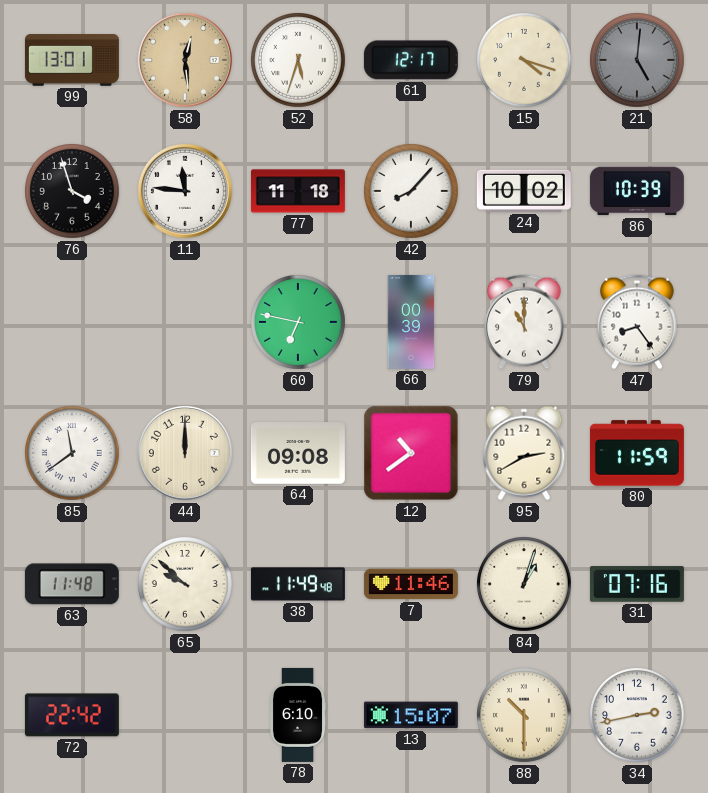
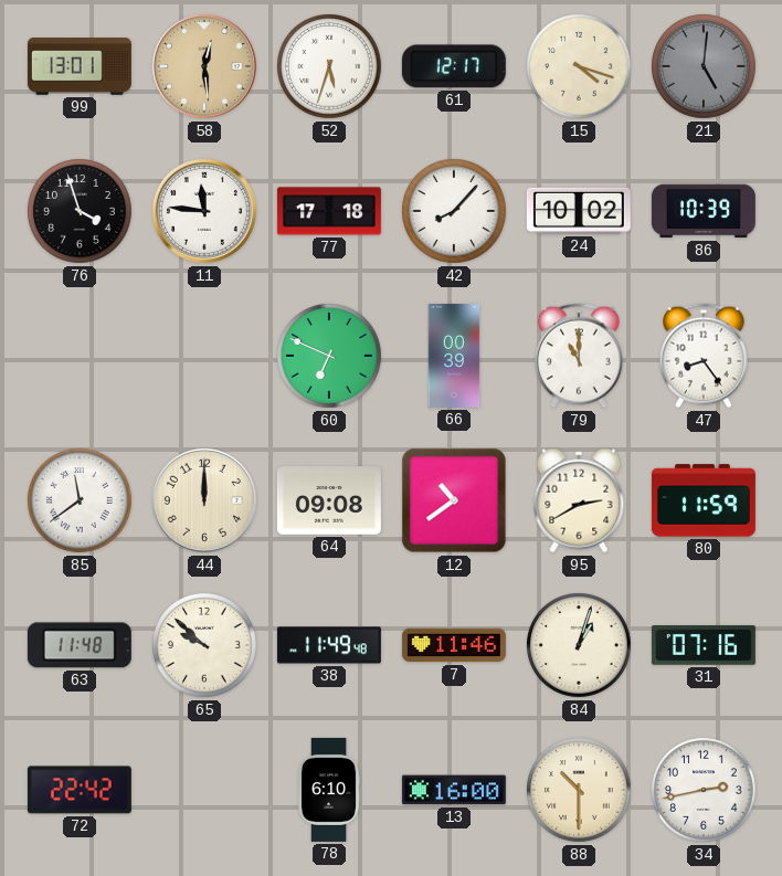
77: 11:18 -> 17:18 (329, 211)
60: 6:47 -> 6:49 (330, 357)
13: 15:07 -> 16:00 (454, 790)
